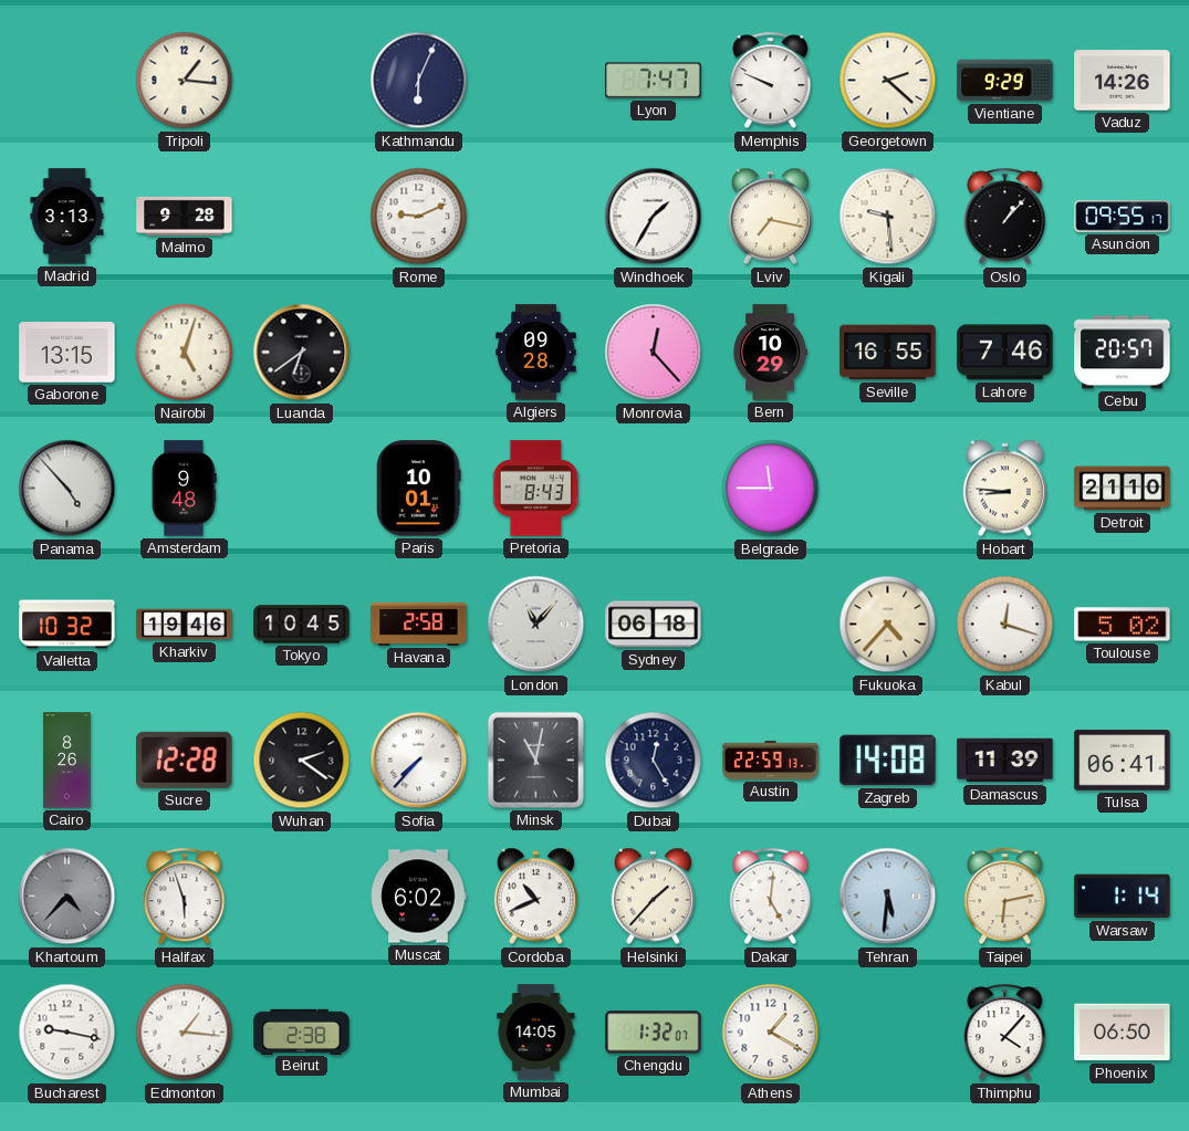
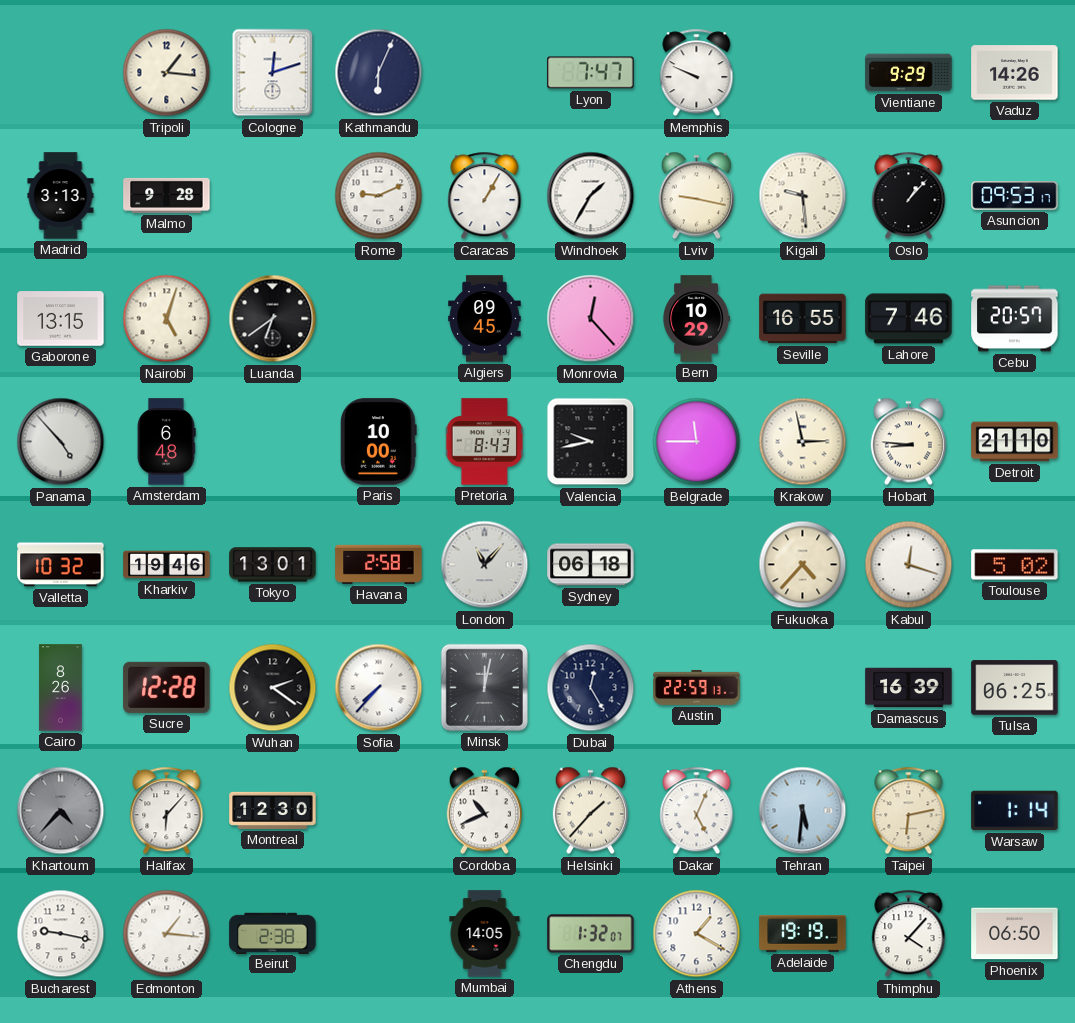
Cologne: none -> 12:12 (273, 73)
Georgetown: 2:22 -> none (888, 81)
Caracas: none -> 1:05 (485, 196)
Lviv: 7:17 -> 9:17 (696, 196)
Asuncion: 09:55 -> 09:53 (1015, 196)
Algiers: 09:28 -> 09:45 (485, 319)
Amsterdam: 9:48 -> 6:48 (166, 442)
Paris: 10:01 -> 10:00 (379, 442)
Valencia: none -> 9:43 (591, 442)
Krakow: none -> 2:58 (803, 442)
Tokyo: 10:45 -> 13:01 (273, 565)
Minsk: 11:02 -> 12:02 (484, 687)
Zagreb: 14:08 -> none (888, 761)
Damascus: 11:39 -> 16:39 (909, 688)
Tulsa: 06:41 -> 06:25 (1015, 688)
Halifax: 5:57 -> 6:07 (167, 811)
Montreal: none -> 12:30 (273, 810)
Muscat: 6:02 -> none (419, 897)
Dakar: 5:01 -> 5:04 (697, 811)
Adelaide: none -> 19:19 (803, 934)
